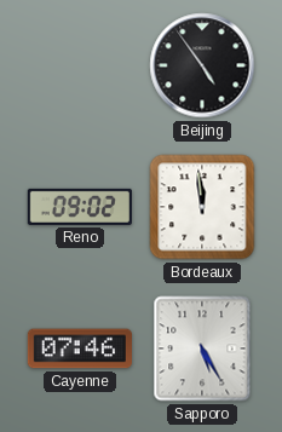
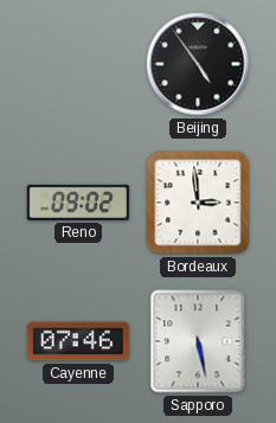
Bordeaux: 11:59 -> 2:59 (198, 203)
Sapporo: 5:25 -> 5:28 (198, 341)
